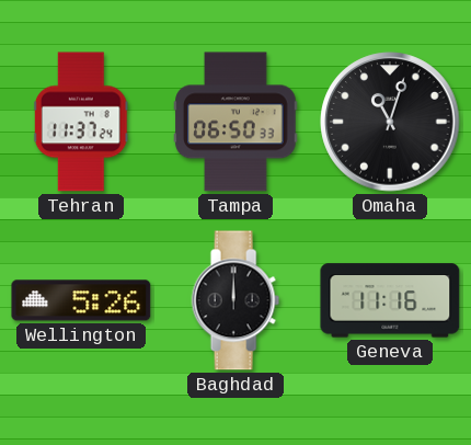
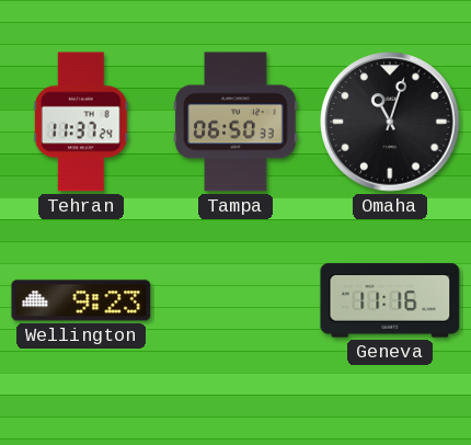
Wellington: 5:26 -> 9:23 (81, 300)
Baghdad: 12:00 -> none (235, 300)
